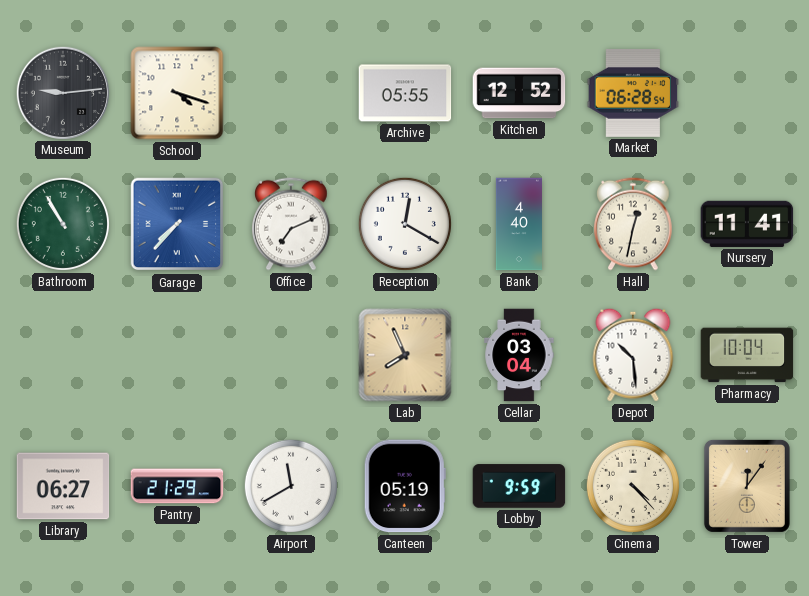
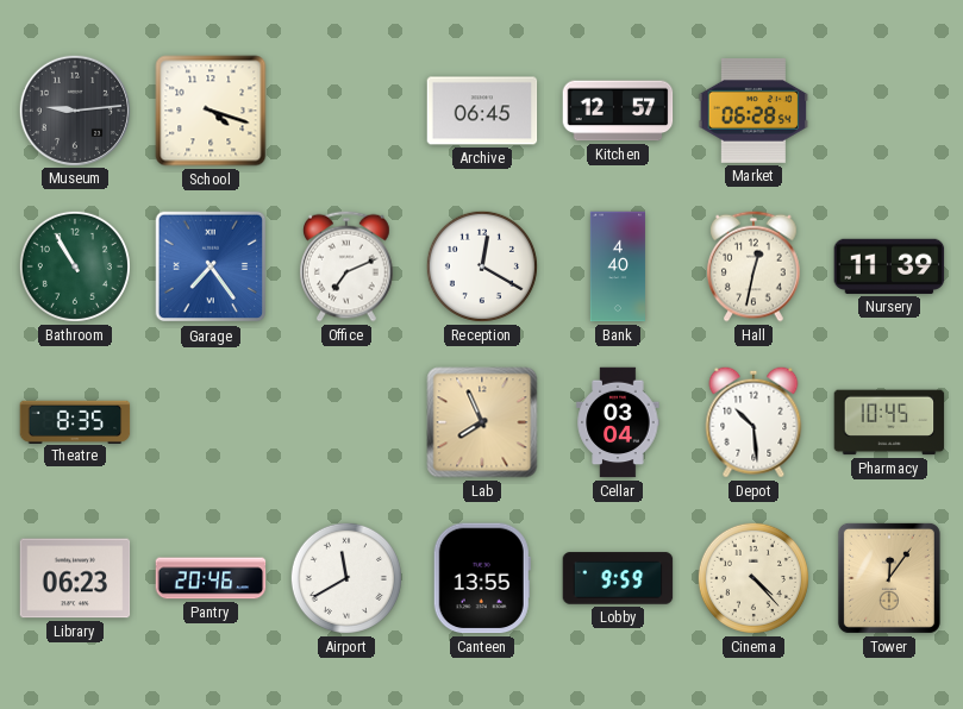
Archive: 05:55 -> 06:45 (482, 111)
Kitchen: 12:52 -> 12:57 (618, 111)
Garage: 7:37 -> 7:24 (211, 266)
Nursery: 11:41 -> 11:39 (889, 266)
Theatre: none -> 8:35 (75, 421)
Pharmacy: 10:04 -> 10:45 (889, 422)
Library: 06:27 -> 06:23 (75, 578)
Pantry: 21:29 -> 20:46 (211, 578)
Canteen: 05:19 -> 13:55 (482, 578)
